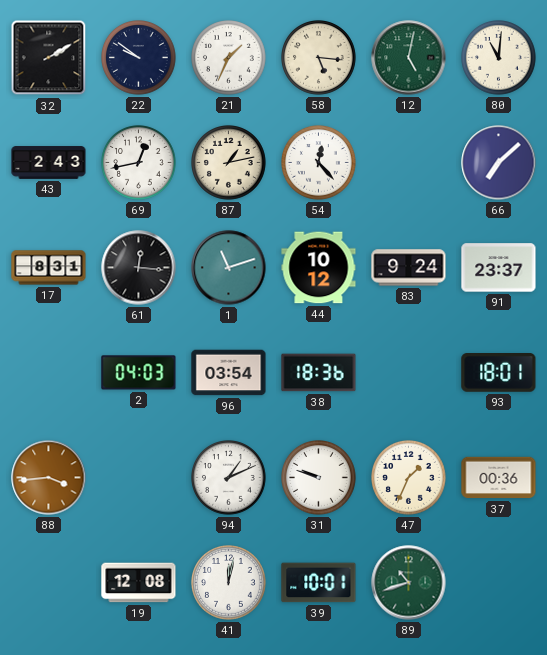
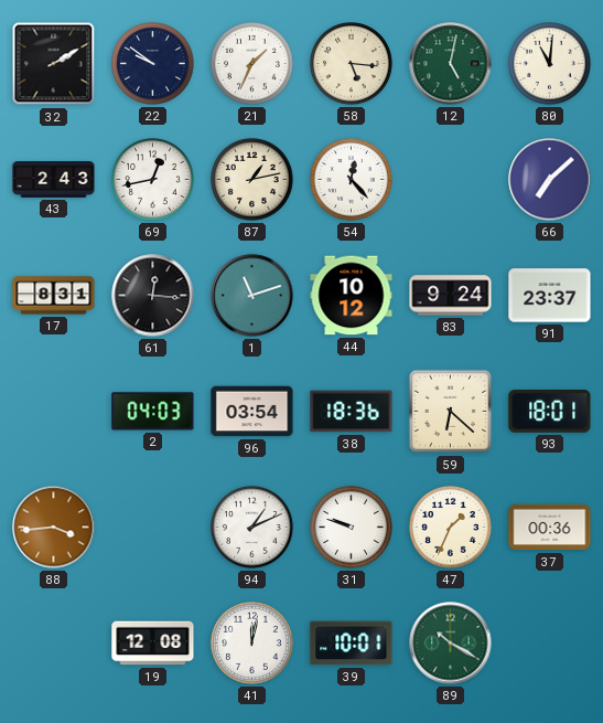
59: none -> 6:22 (451, 412)
89: 10:42 -> 10:20 (451, 644)
